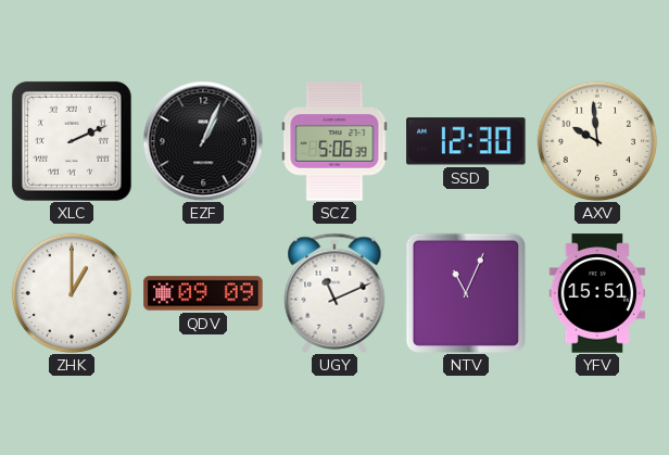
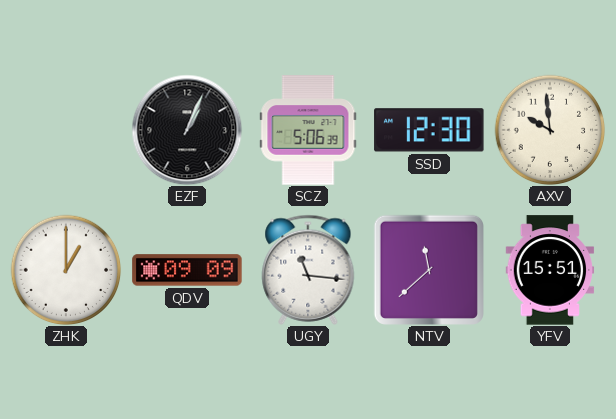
XLC: 2:11 -> none (72, 141)
UGY: 11:11 -> 11:16 (308, 270)
NTV: 11:04 -> 11:38 (429, 270)
